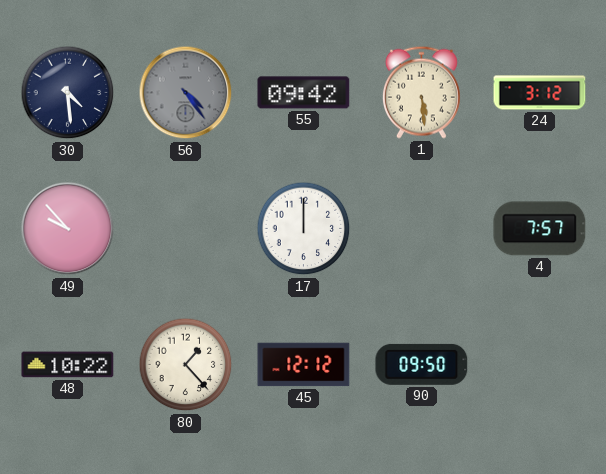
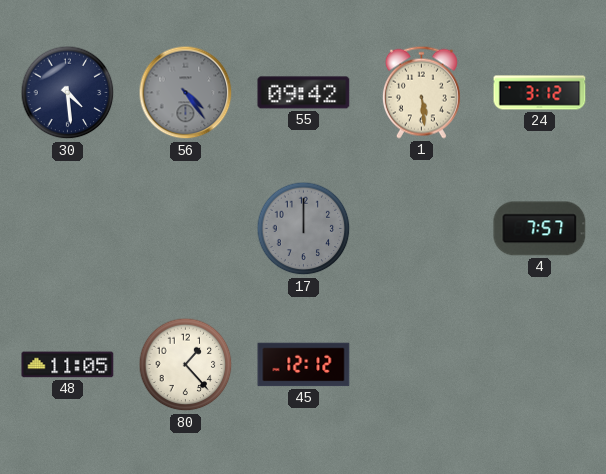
49: 9:53 -> none (68, 229)
17 dial: white -> grey (304, 229)
48: 10:22 -> 11:05 (68, 365)
90: 09:50 -> none (422, 364)
